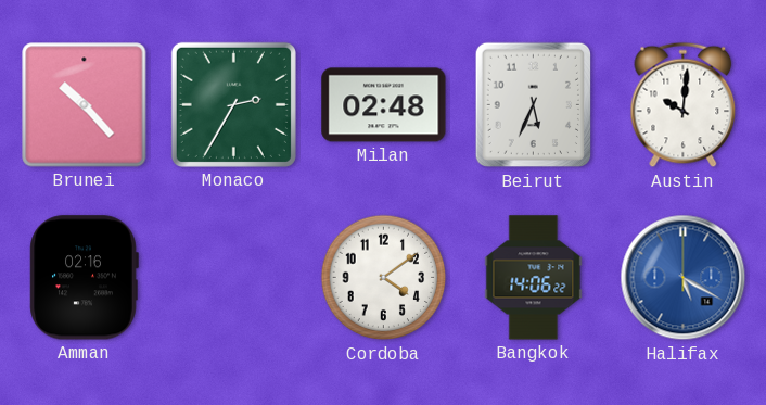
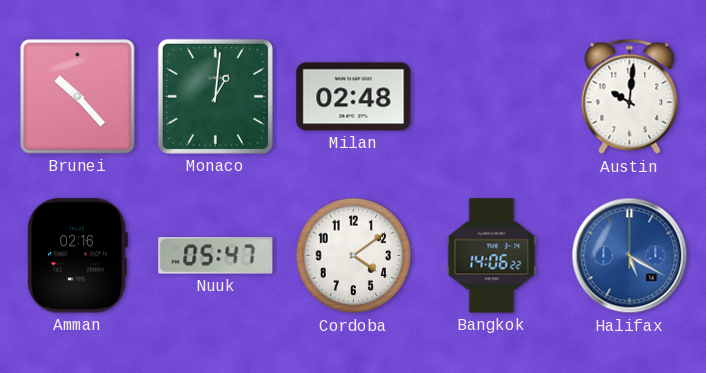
Monaco: 2:35 -> 1:01 (215, 96)
Beirut: 5:34 -> none (533, 105)
Nuuk: none -> 05:47 (216, 256)
